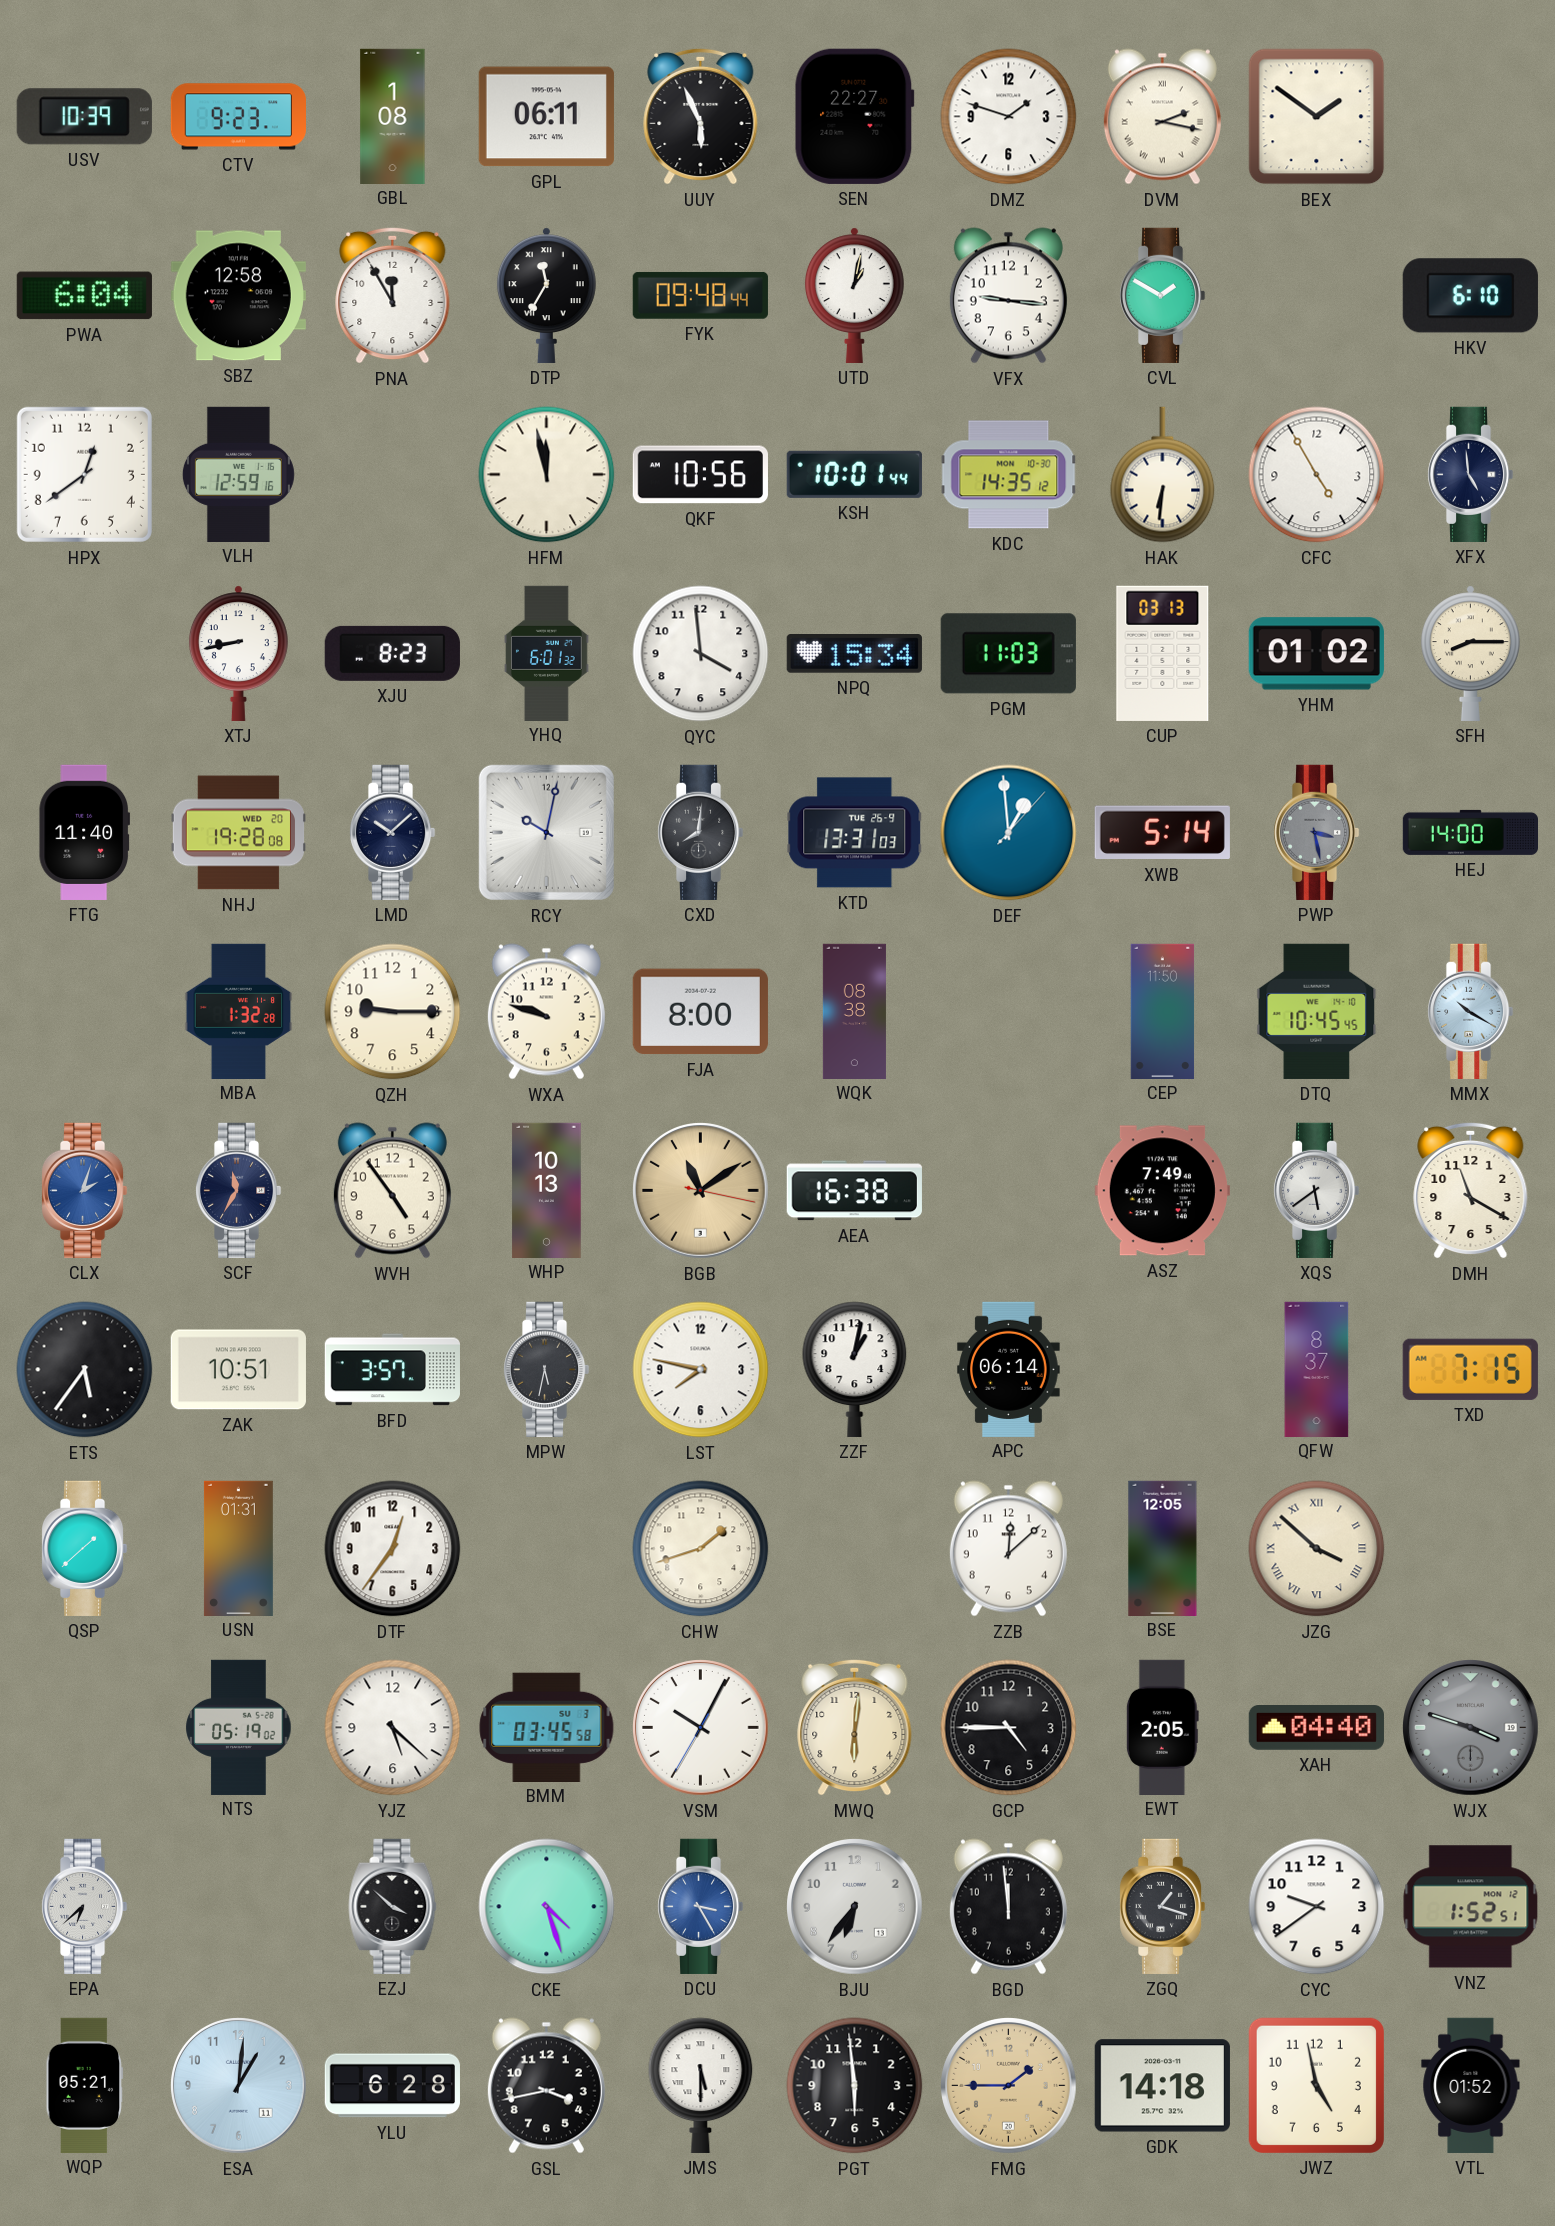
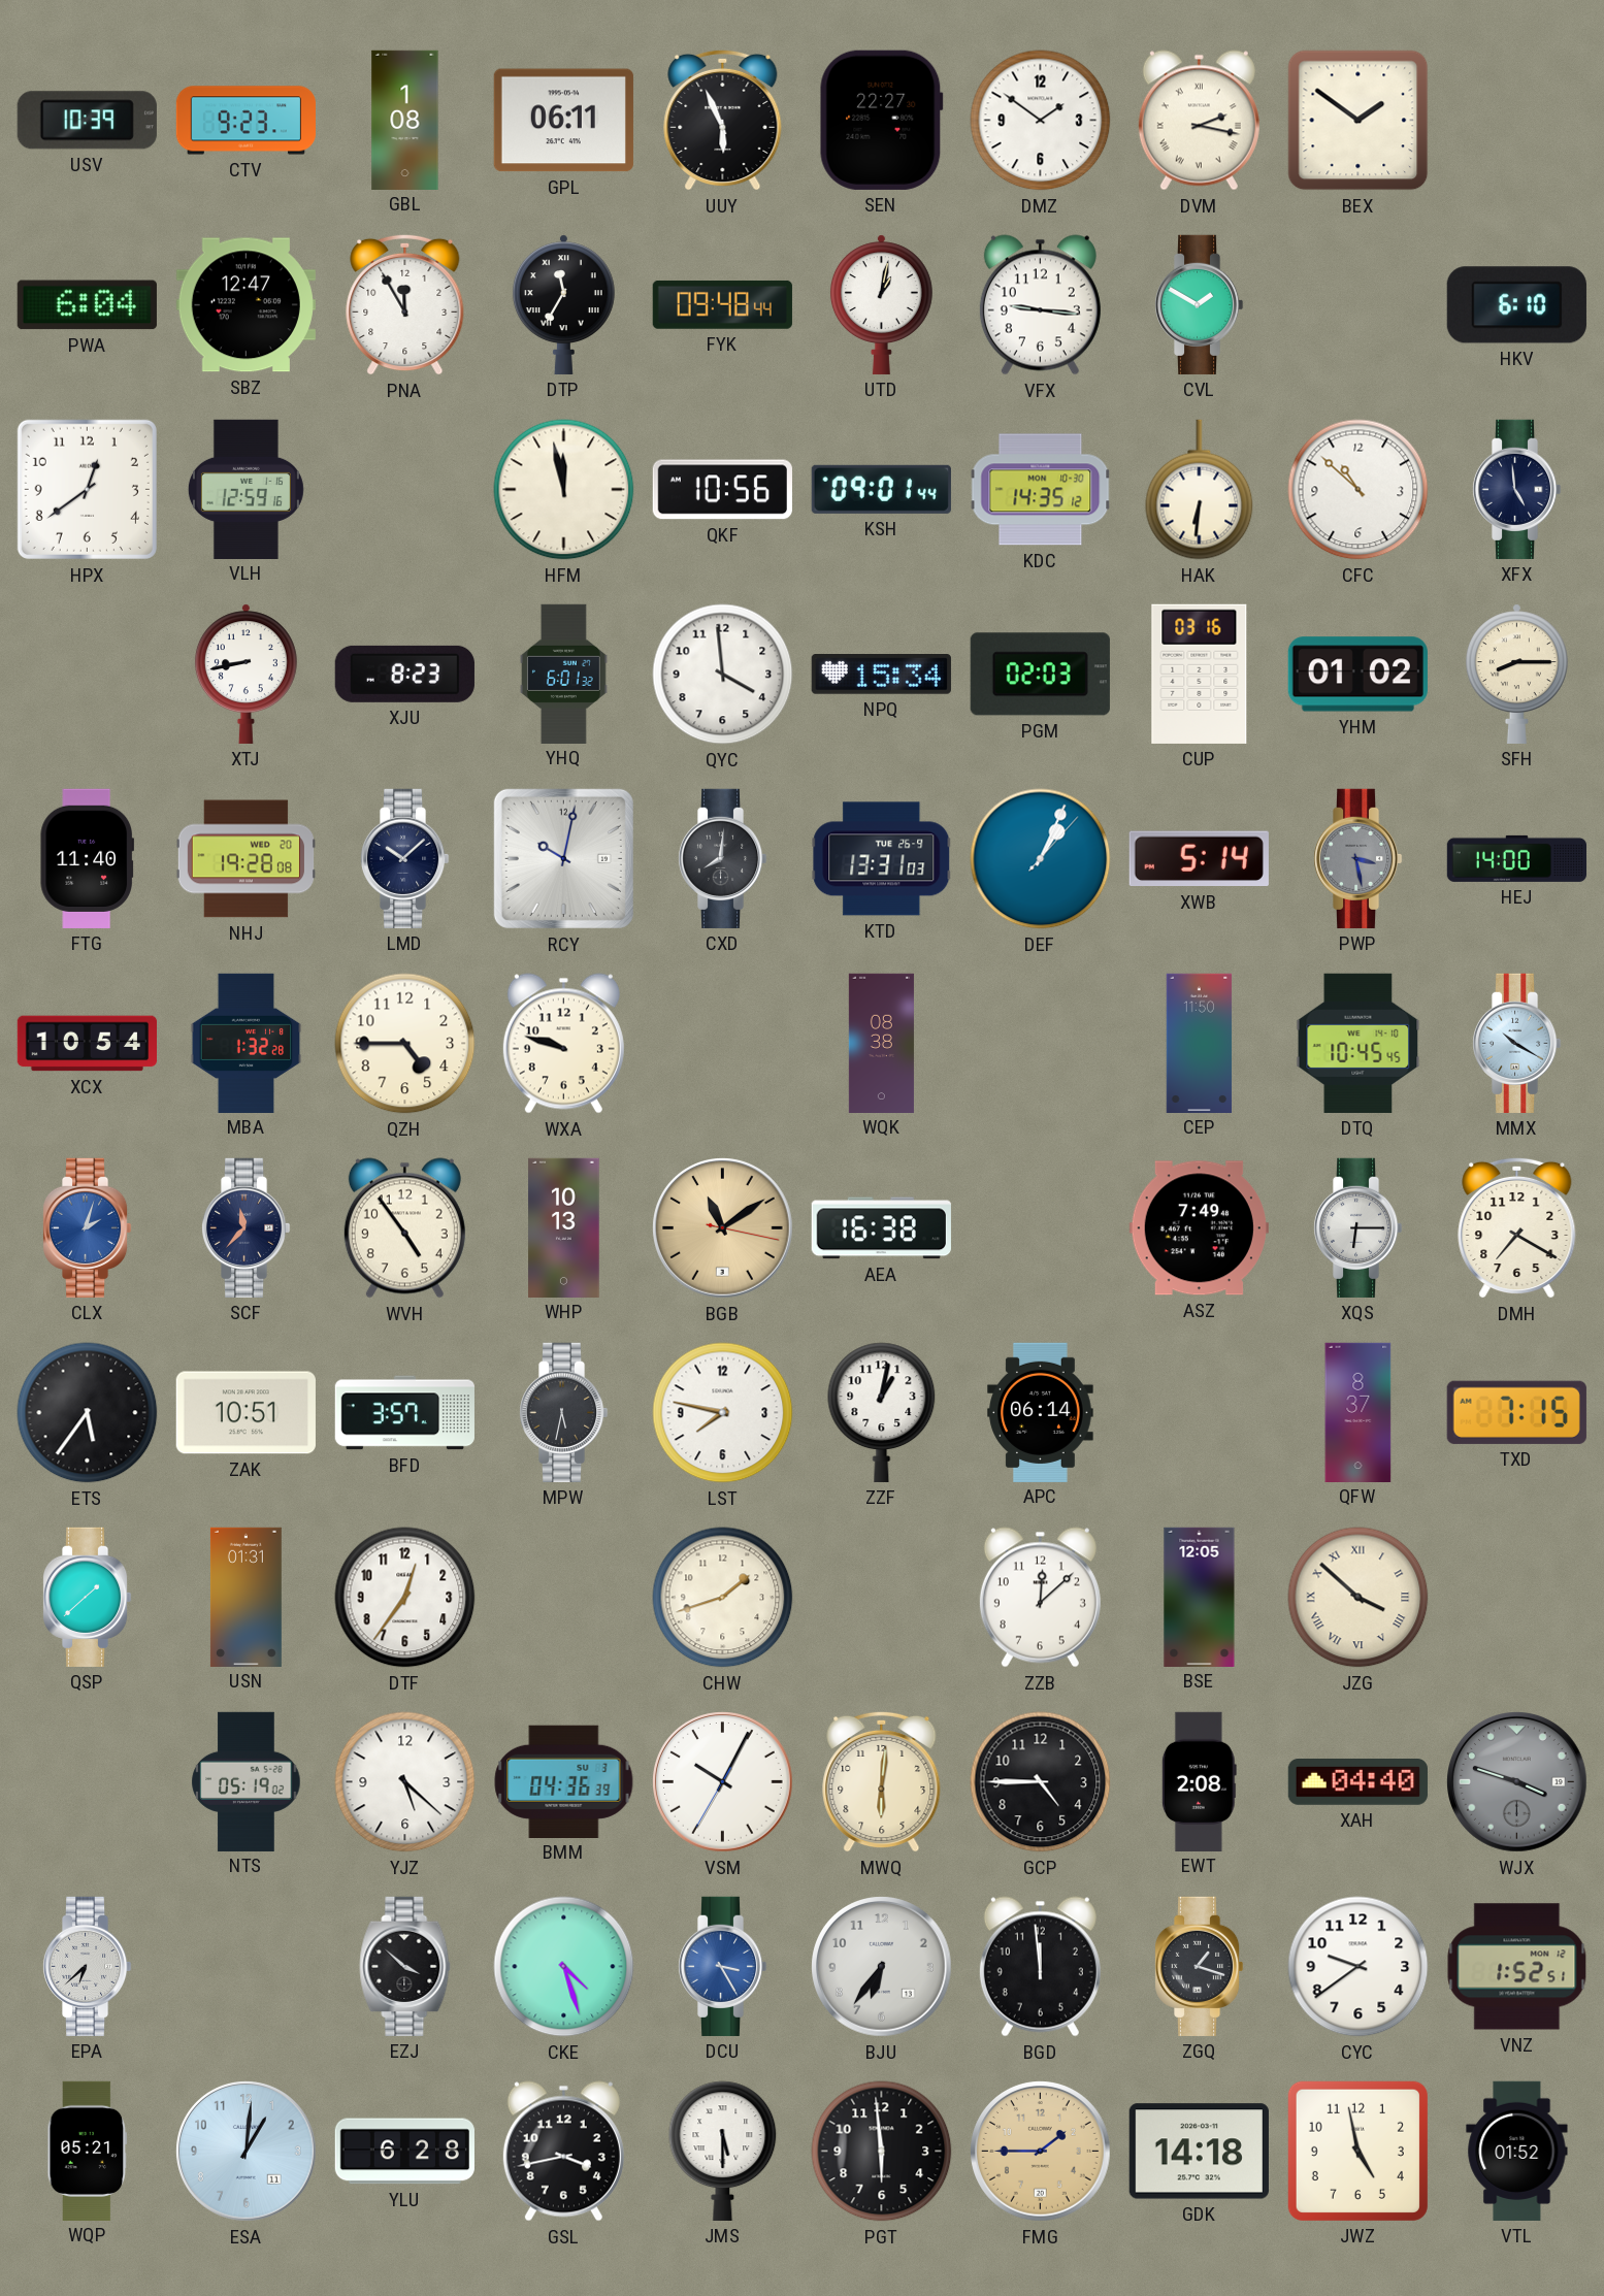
DMZ: 1:48 -> 1:51 (1041, 121)
SBZ: 12:58 -> 12:47 (245, 305)
KSH: 10:01 -> 09:01 (881, 489)
CFC: 4:55 -> 10:52 (1359, 490)
PGM: 11:03 -> 02:03 (1040, 675)
CUP: 03:13 -> 03:16 (1200, 674)
DEF: 12:59 -> 1:04 (1041, 859)
XCX: none -> 10:54 (87, 1044)
QZH: 9:15 -> 4:45 (405, 1044)
FJA: 8:00 -> none (700, 1012)
SCF: 11:35 -> 11:37 (245, 1227)
XQS: 5:39 -> 6:15 (1357, 1227)
DMH: 11:20 -> 7:20 (1517, 1227)
BMM: 03:45 -> 04:36 (564, 1781)
EWT: 2:05 -> 2:08 (1199, 1781)
